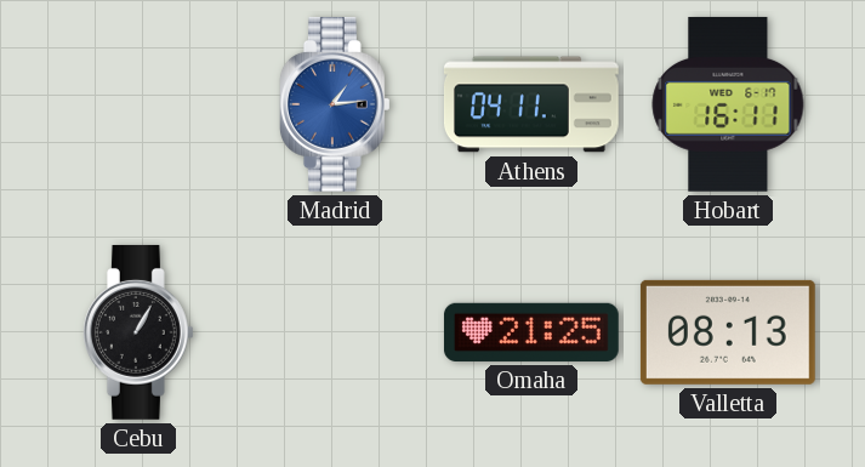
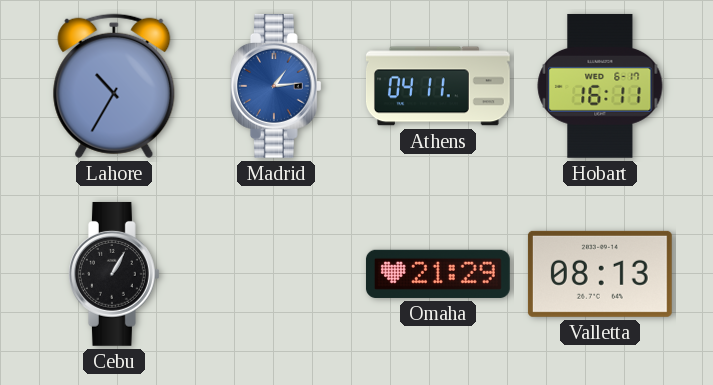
Lahore: none -> 10:35 (114, 86)
Omaha: 21:25 -> 21:29 (438, 274)
